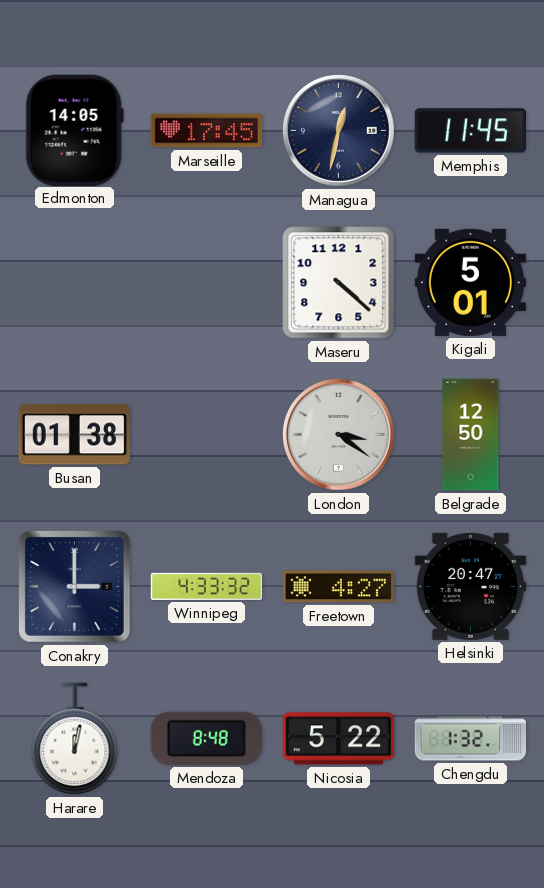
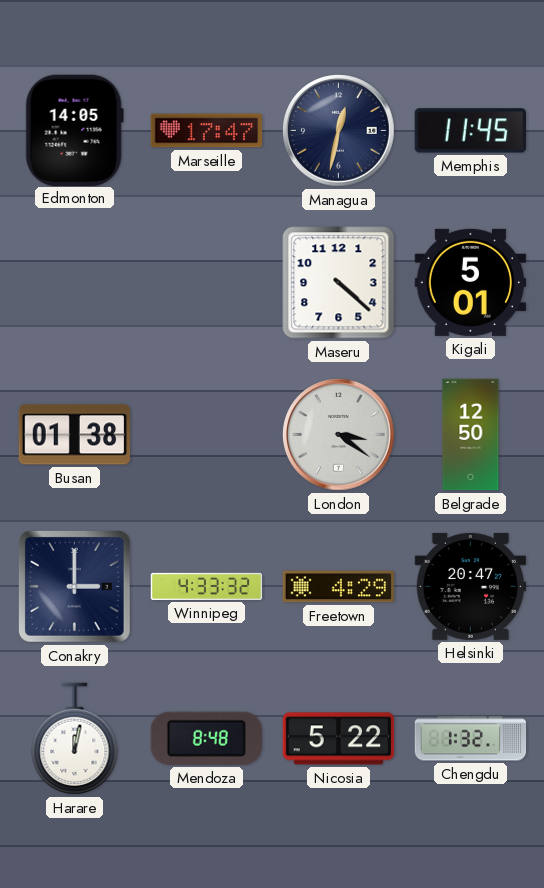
Marseille: 17:45 -> 17:47 (207, 131)
Freetown: 4:27 -> 4:29 (339, 587)
